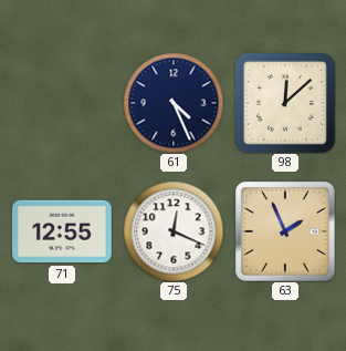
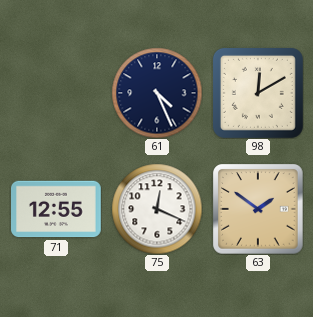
98: 12:08 -> 12:10 (258, 93)
63: 1:56 -> 1:51 (258, 209)
